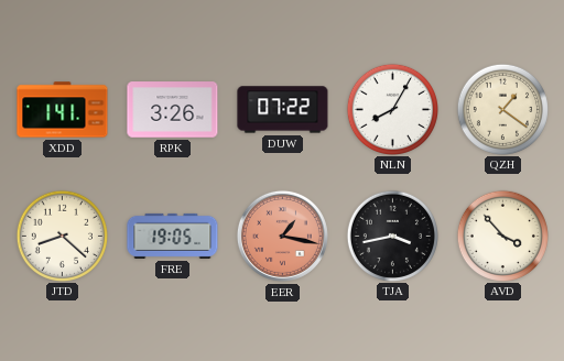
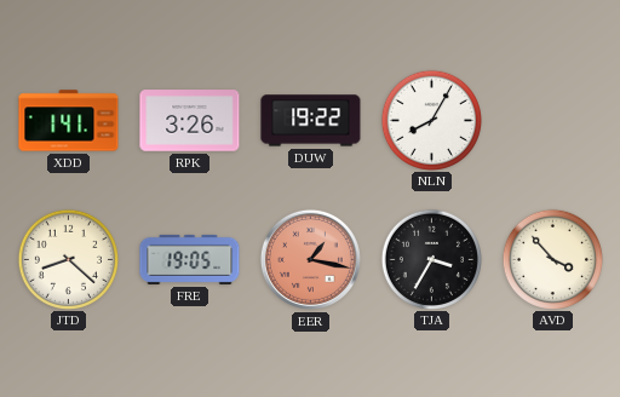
DUW: 07:22 -> 19:22 (311, 121)
QZH: 1:21 -> none (502, 109)
TJA: 3:43 -> 3:35 (431, 259)
